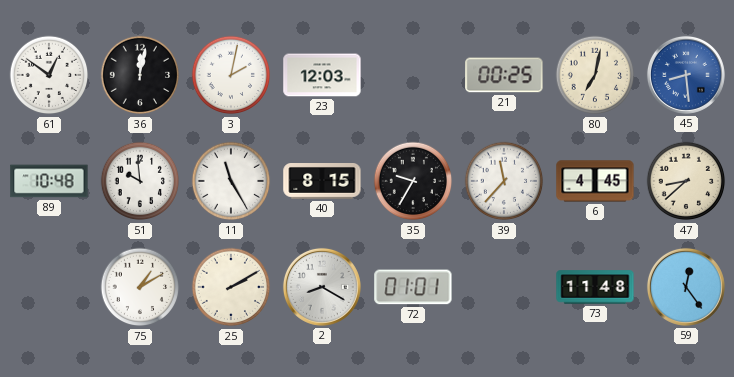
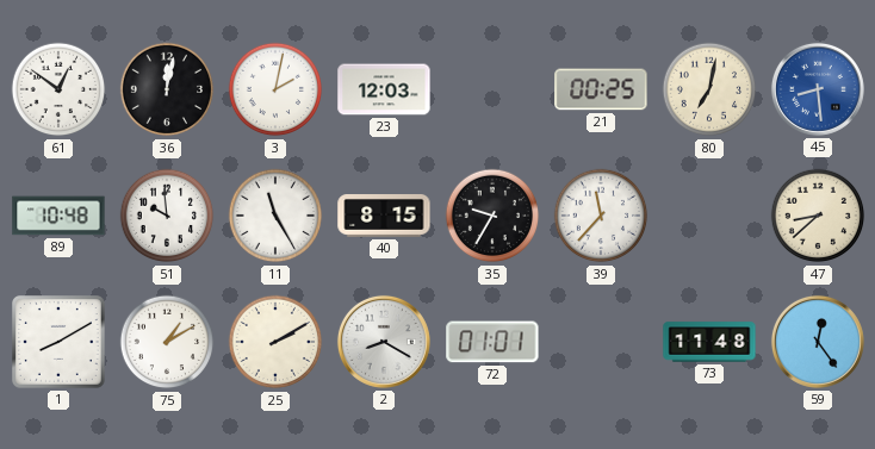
6: 4:45 -> none (595, 181)
1: none -> 8:10 (60, 343)
